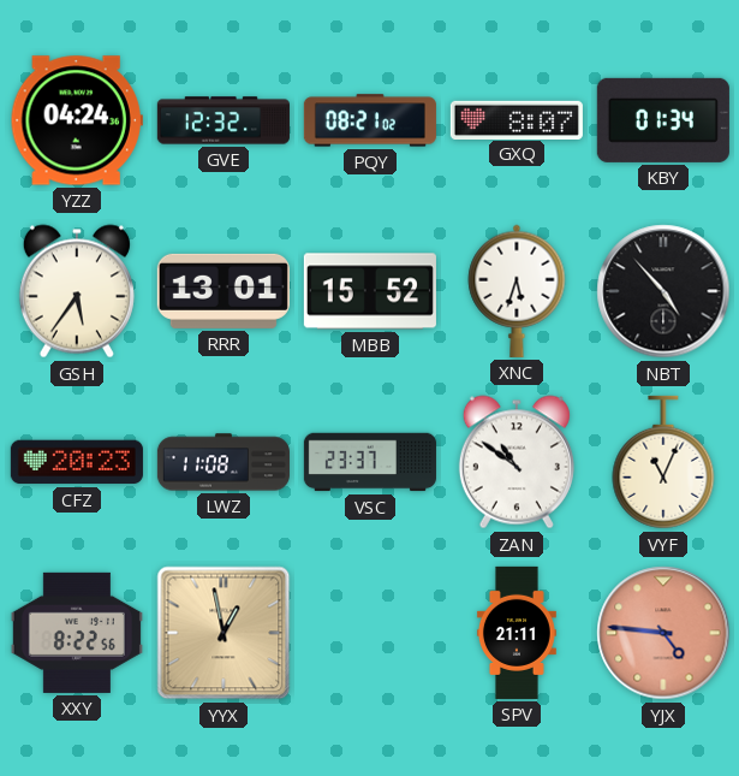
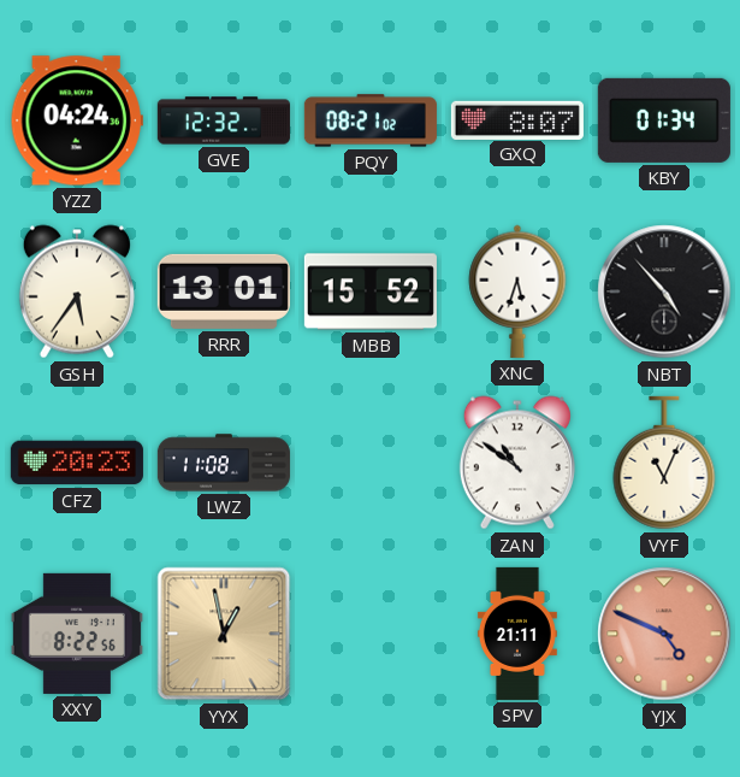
VSC: 23:37 -> none (370, 462)
YJX: 4:46 -> 4:49 (664, 634)
